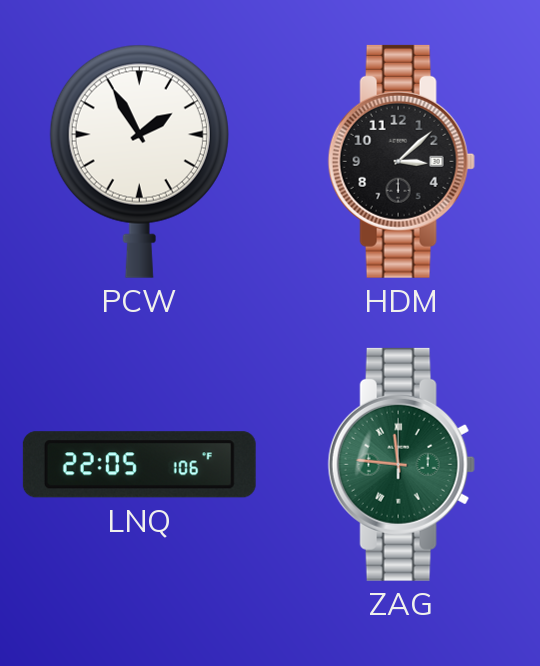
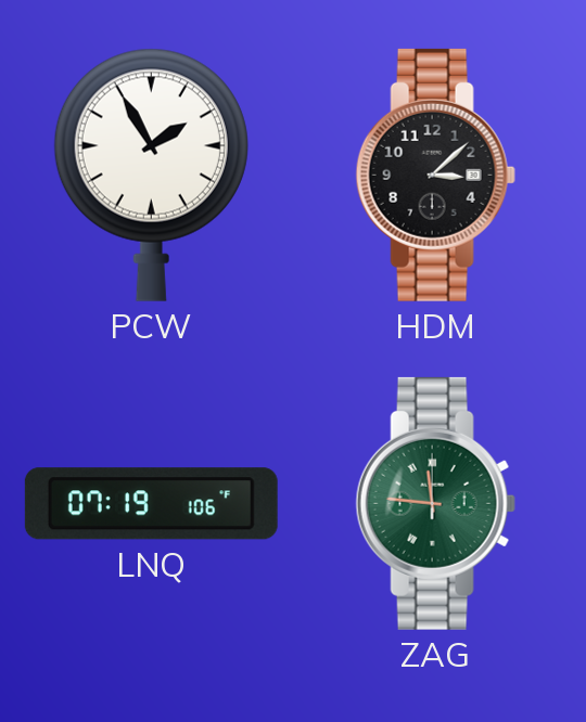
LNQ: 22:05 -> 07:19 (151, 504)
